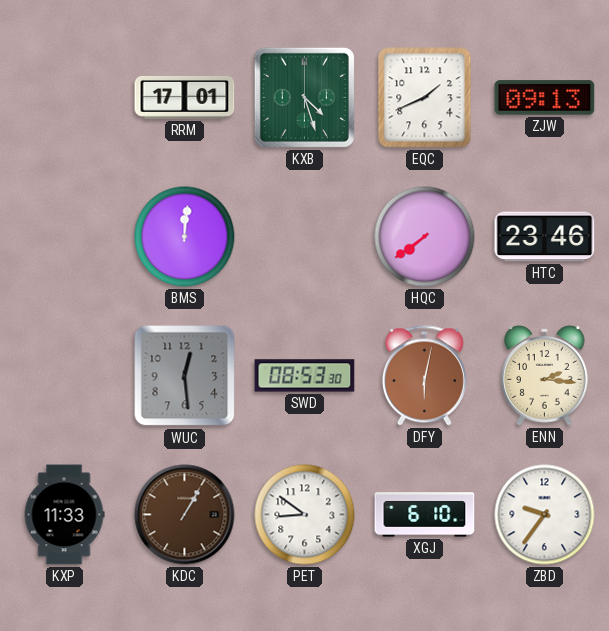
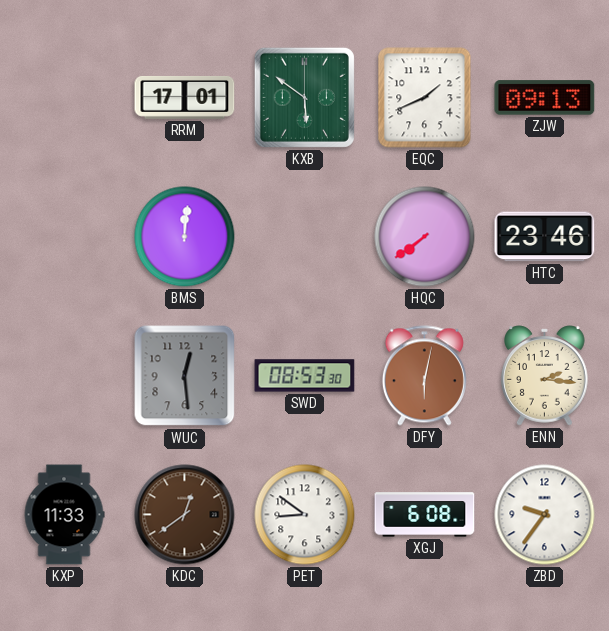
KXB: 4:27 -> 5:51 (304, 97)
KDC: 1:05 -> 12:39 (185, 515)
XGJ: 6:10 -> 6:08 (425, 515)
